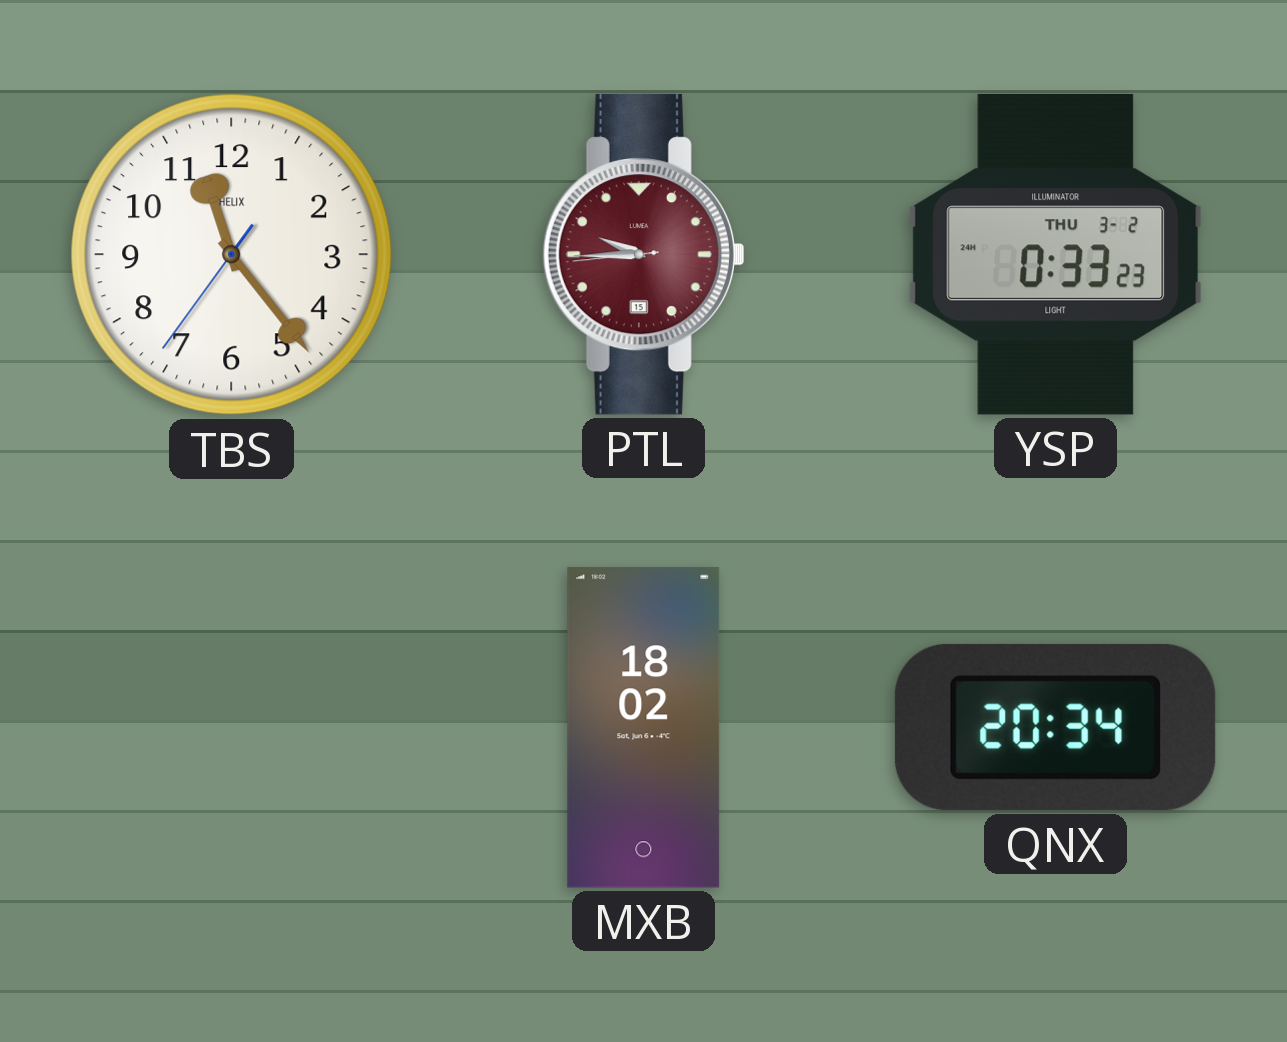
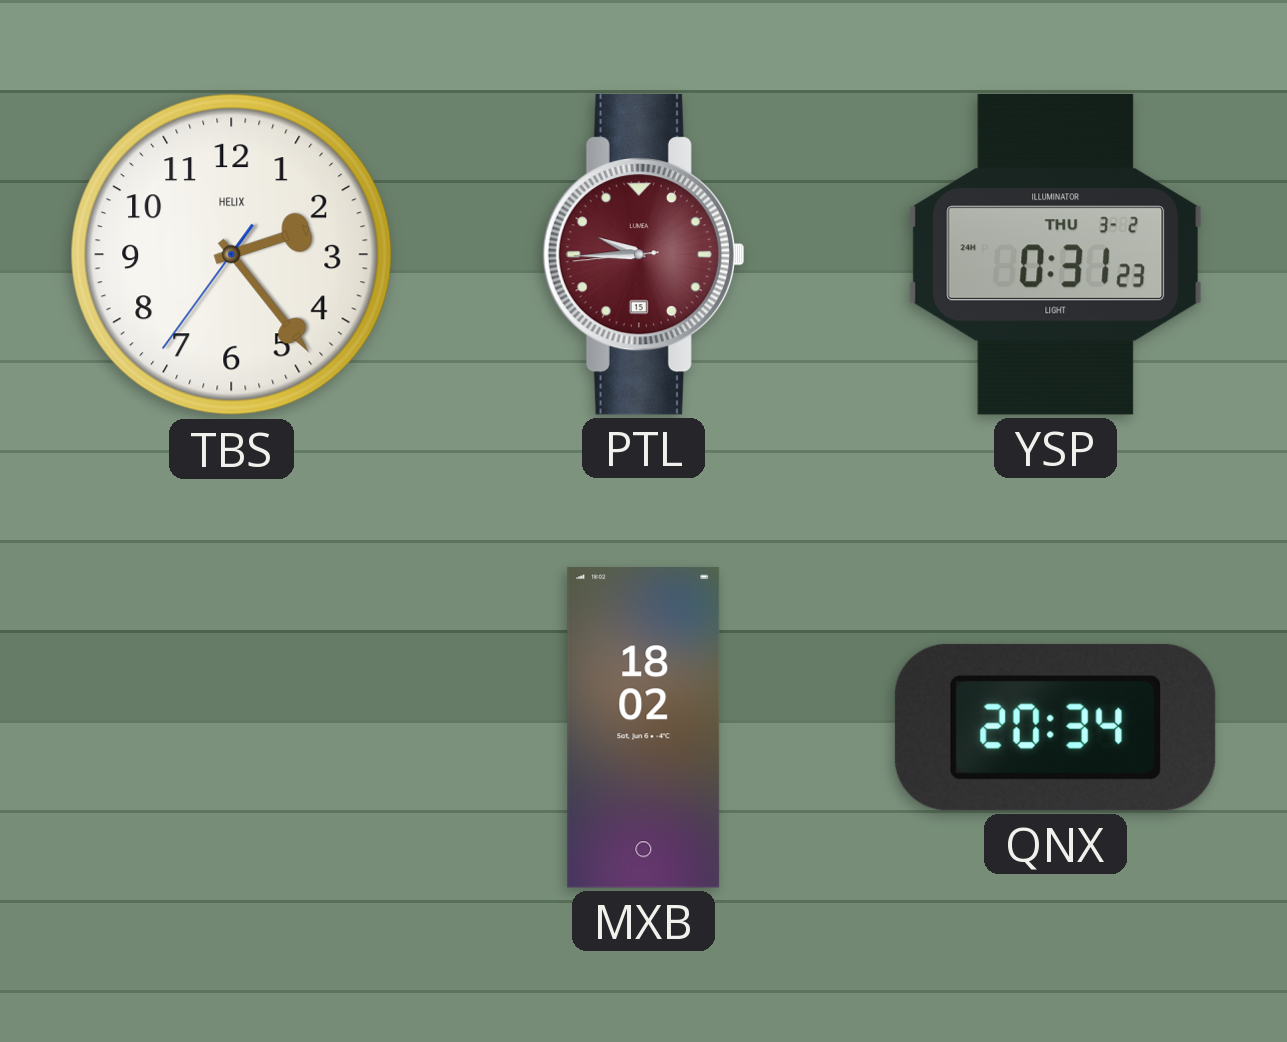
TBS: 11:23 -> 2:23 (232, 255)
YSP: 0:33 -> 0:31 (1056, 255)
